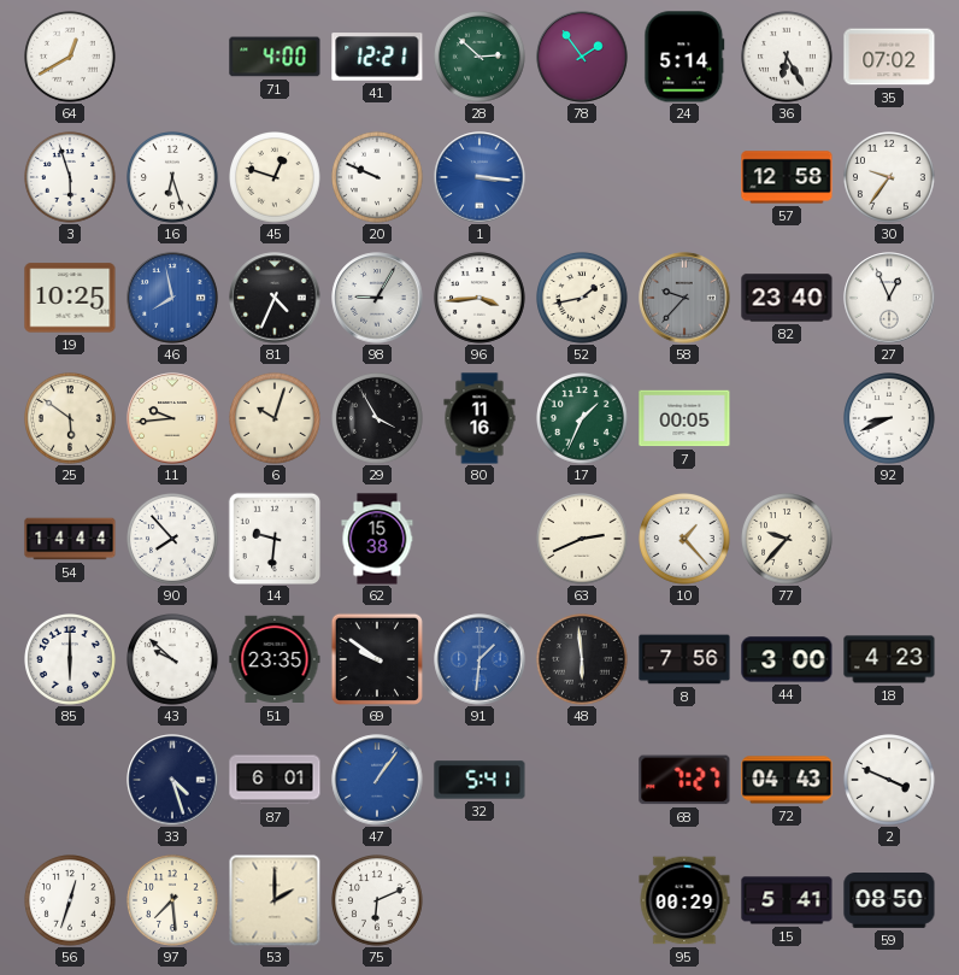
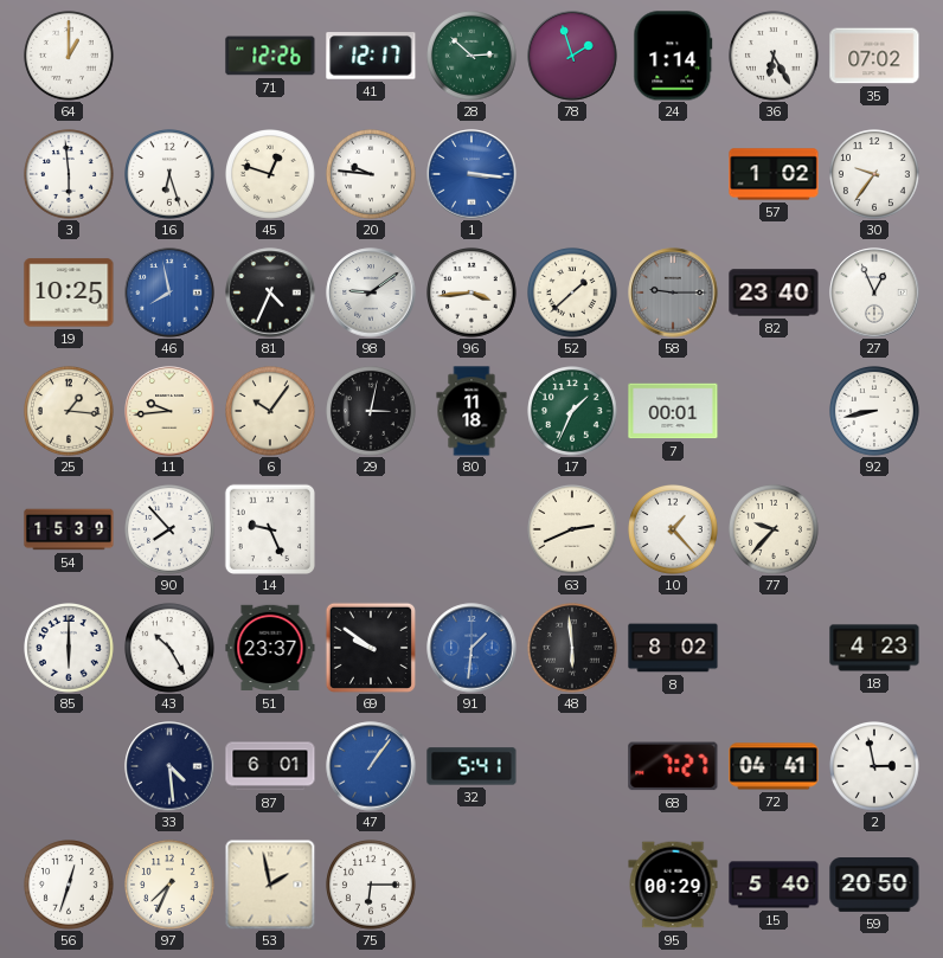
64: 12:40 -> 1:00 (70, 57)
71: 4:00 -> 12:26 (270, 56)
41: 12:21 -> 12:17 (371, 56)
78: 1:54 -> 1:57 (572, 56)
24: 5:14 -> 1:14 (673, 56)
3: 5:57 -> 5:59 (70, 175)
20: 9:49 -> 9:46 (372, 175)
57: 12:58 -> 1:02 (774, 174)
98: 9:05 -> 9:09 (371, 292)
52: 1:43 -> 1:38 (573, 294)
58: 9:37 -> 9:15 (673, 292)
25: 5:51 -> 1:16 (70, 412)
6: 10:03 -> 10:06 (271, 412)
29: 3:55 -> 3:02 (372, 412)
80: 11:16 -> 11:18 (471, 411)
7: 00:05 -> 00:01 (673, 411)
92: 8:41 -> 8:43 (875, 412)
54: 14:44 -> 15:39 (69, 529)
14: 9:31 -> 9:26 (269, 528)
62: 15:38 -> none (377, 539)
43: 9:52 -> 10:25 (171, 649)
51: 23:35 -> 23:37 (270, 648)
8: 7:56 -> 8:02 (673, 648)
44: 3:00 -> none (787, 659)
33: 4:27 -> 4:29 (169, 766)
72: 04:43 -> 04:41 (774, 766)
2: 3:49 -> 2:58 (875, 767)
97: 7:29 -> 7:34 (171, 886)
53: 2:00 -> 1:58 (270, 885)
75: 6:11 -> 6:15 (372, 886)
15: 5:41 -> 5:40 (774, 885)
59: 08:50 -> 20:50 (874, 886)
